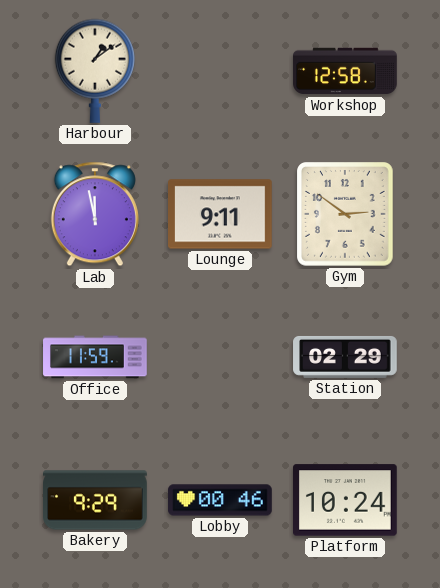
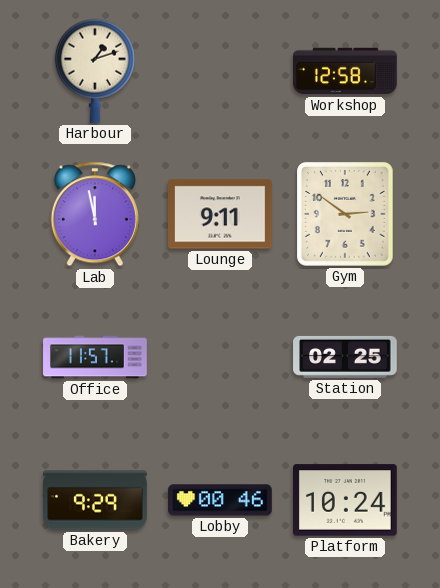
Harbour: 1:09 -> 1:12 (95, 71)
Office: 11:59 -> 11:57 (95, 357)
Station: 02:29 -> 02:25 (345, 357)
